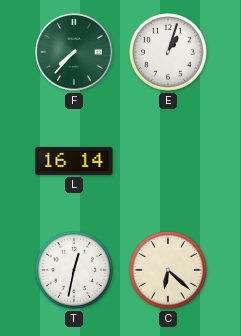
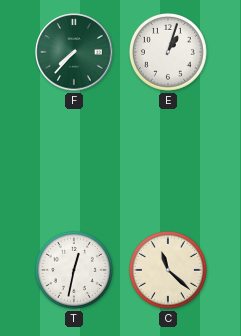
L: 16:14 -> none (74, 161)
C: 6:22 -> 11:22 (168, 270)
